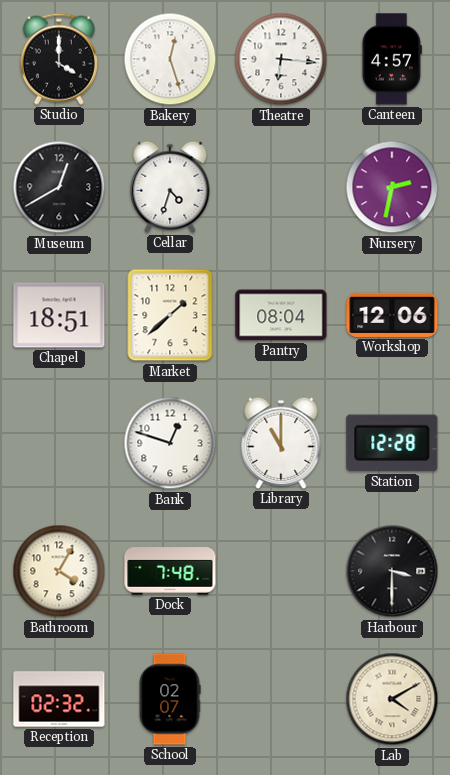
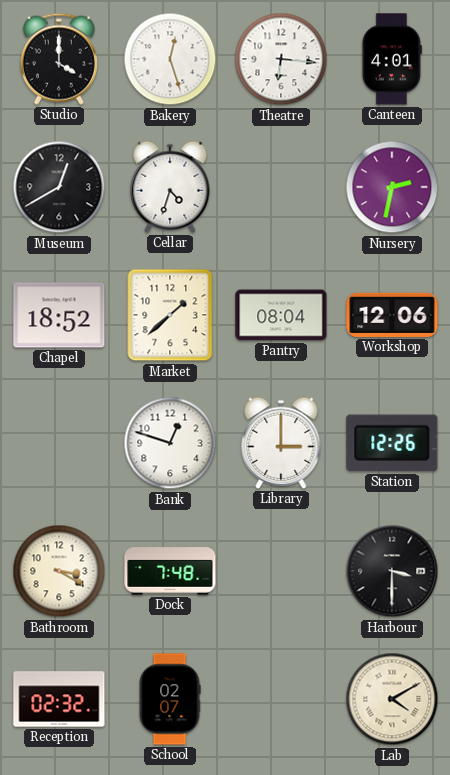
Canteen: 4:57 -> 4:01 (392, 59)
Chapel: 18:51 -> 18:52 (59, 315)
Library: 11:00 -> 3:00 (281, 443)
Station: 12:28 -> 12:26 (392, 443)
Bathroom: 4:05 -> 3:20 (59, 571)
